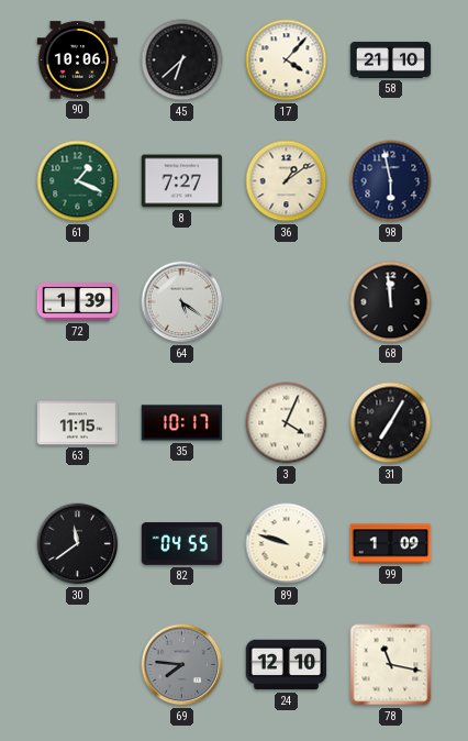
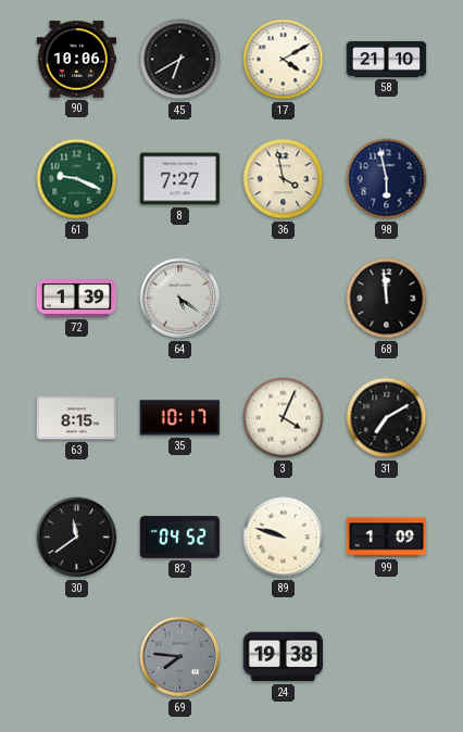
45: 6:38 -> 6:40 (180, 60)
17: 4:07 -> 4:10 (284, 60)
61: 1:19 -> 9:19 (77, 179)
36: 1:09 -> 3:58 (284, 179)
63: 11:15 -> 8:15 (77, 418)
31: 7:05 -> 7:10 (387, 418)
82: 04:55 -> 04:52 (180, 538)
24: 12:10 -> 19:38 (284, 657)
78: 11:17 -> none (391, 665)
